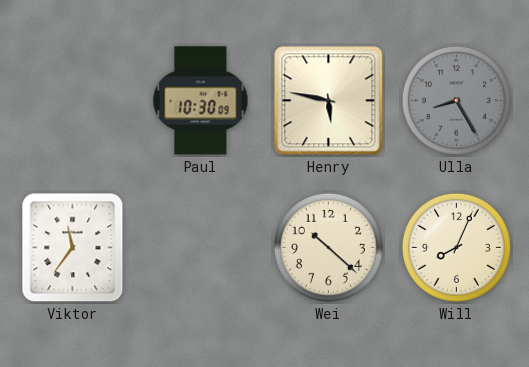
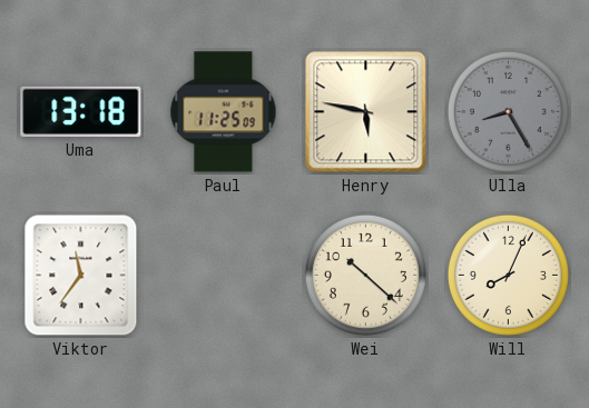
Uma: none -> 13:18 (81, 111)
Paul: 10:30 -> 11:25 (224, 112)
